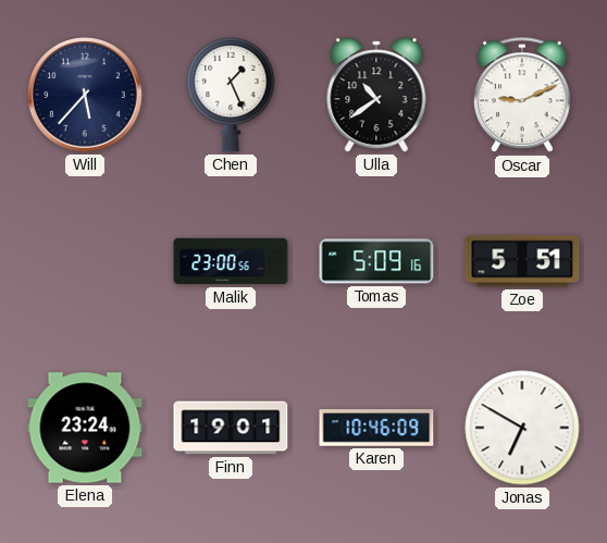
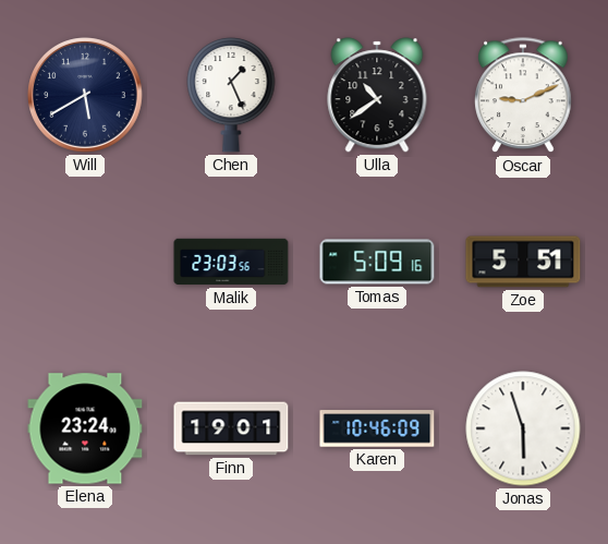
Will: 5:37 -> 5:40 (85, 95)
Malik: 23:00 -> 23:03 (231, 262)
Jonas: 6:50 -> 5:57 (523, 428)
